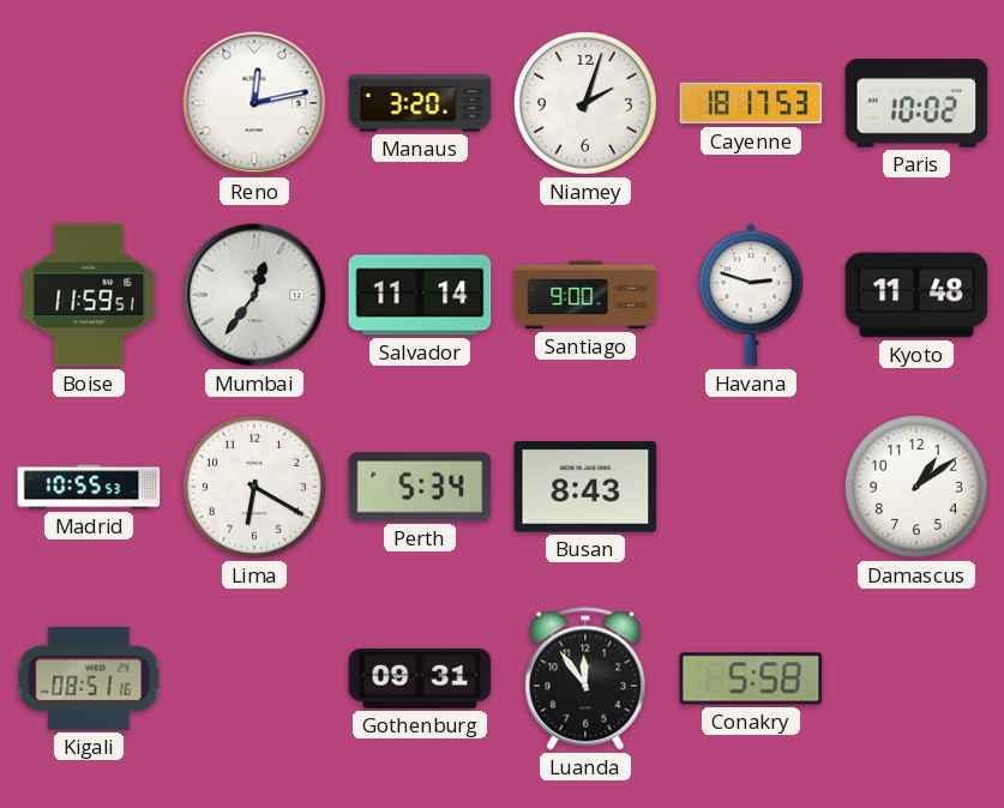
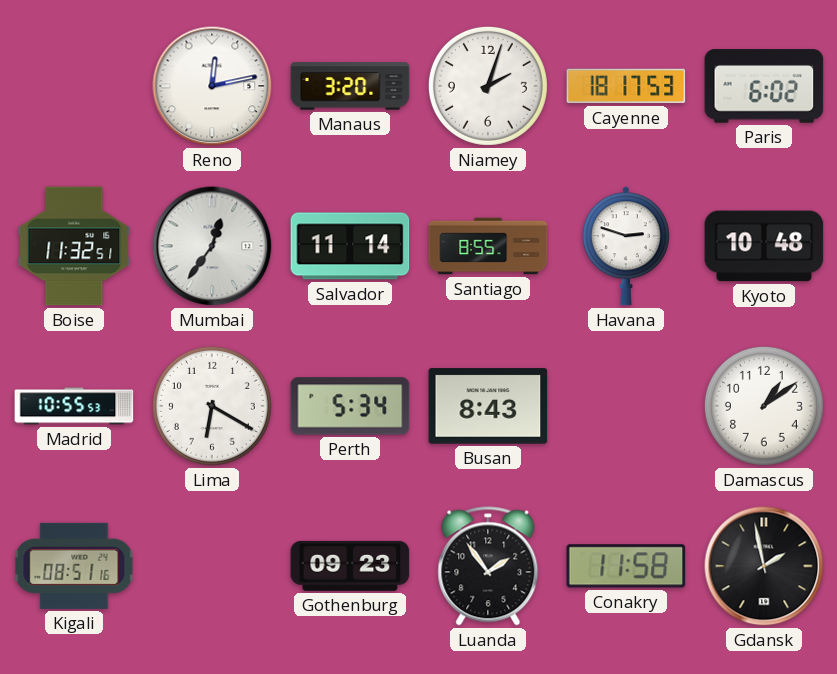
Paris: 10:02 -> 6:02 (764, 86)
Boise: 11:59 -> 11:32 (74, 246)
Santiago: 9:00 -> 8:55 (488, 246)
Kyoto: 11:48 -> 10:48 (764, 246)
Gothenburg: 09:31 -> 09:23 (350, 566)
Luanda: 11:54 -> 1:54 (488, 566)
Conakry: 5:58 -> 11:58 (626, 566)
Gdansk: none -> 1:58 (764, 566)
